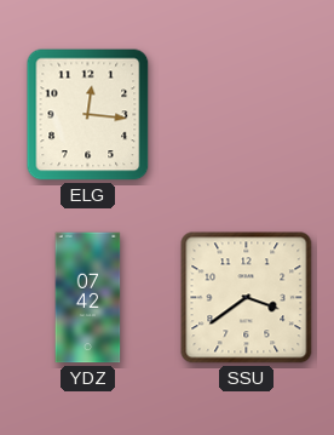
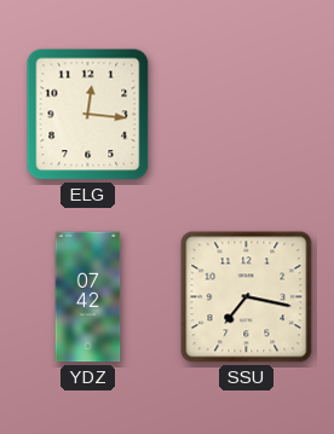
SSU: 3:39 -> 7:17 (247, 297)
